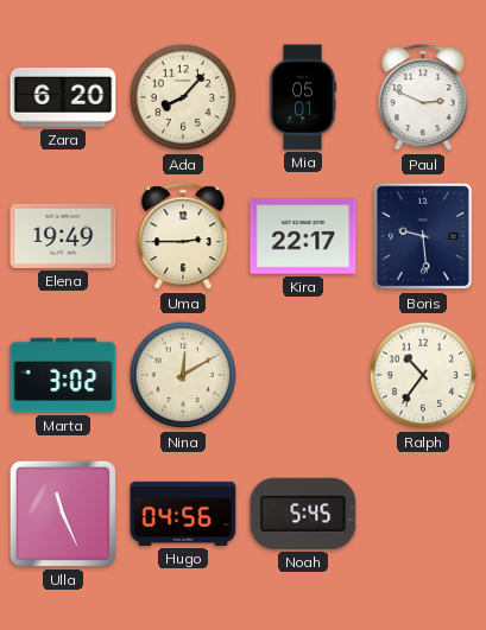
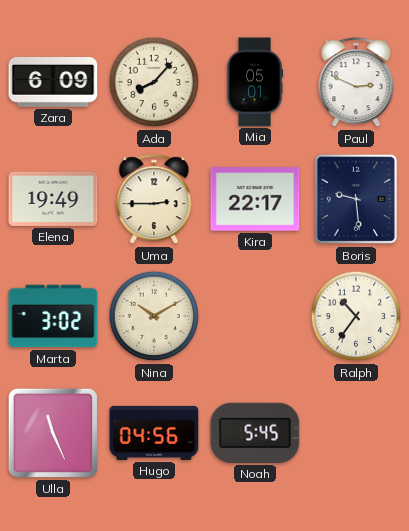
Zara: 6:20 -> 6:09 (53, 83)
Nina: 12:10 -> 10:10 (154, 316)
